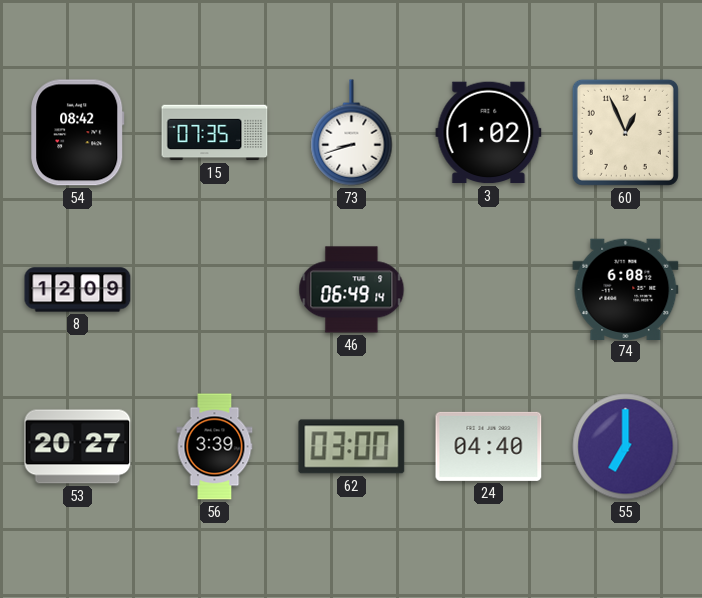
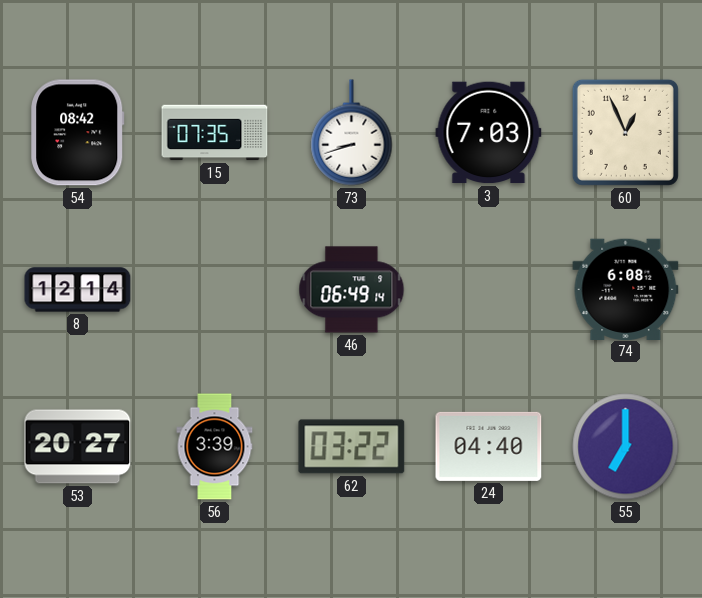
3: 1:02 -> 7:03 (489, 133)
8: 12:09 -> 12:14 (78, 290)
62: 03:00 -> 03:22 (352, 447)
